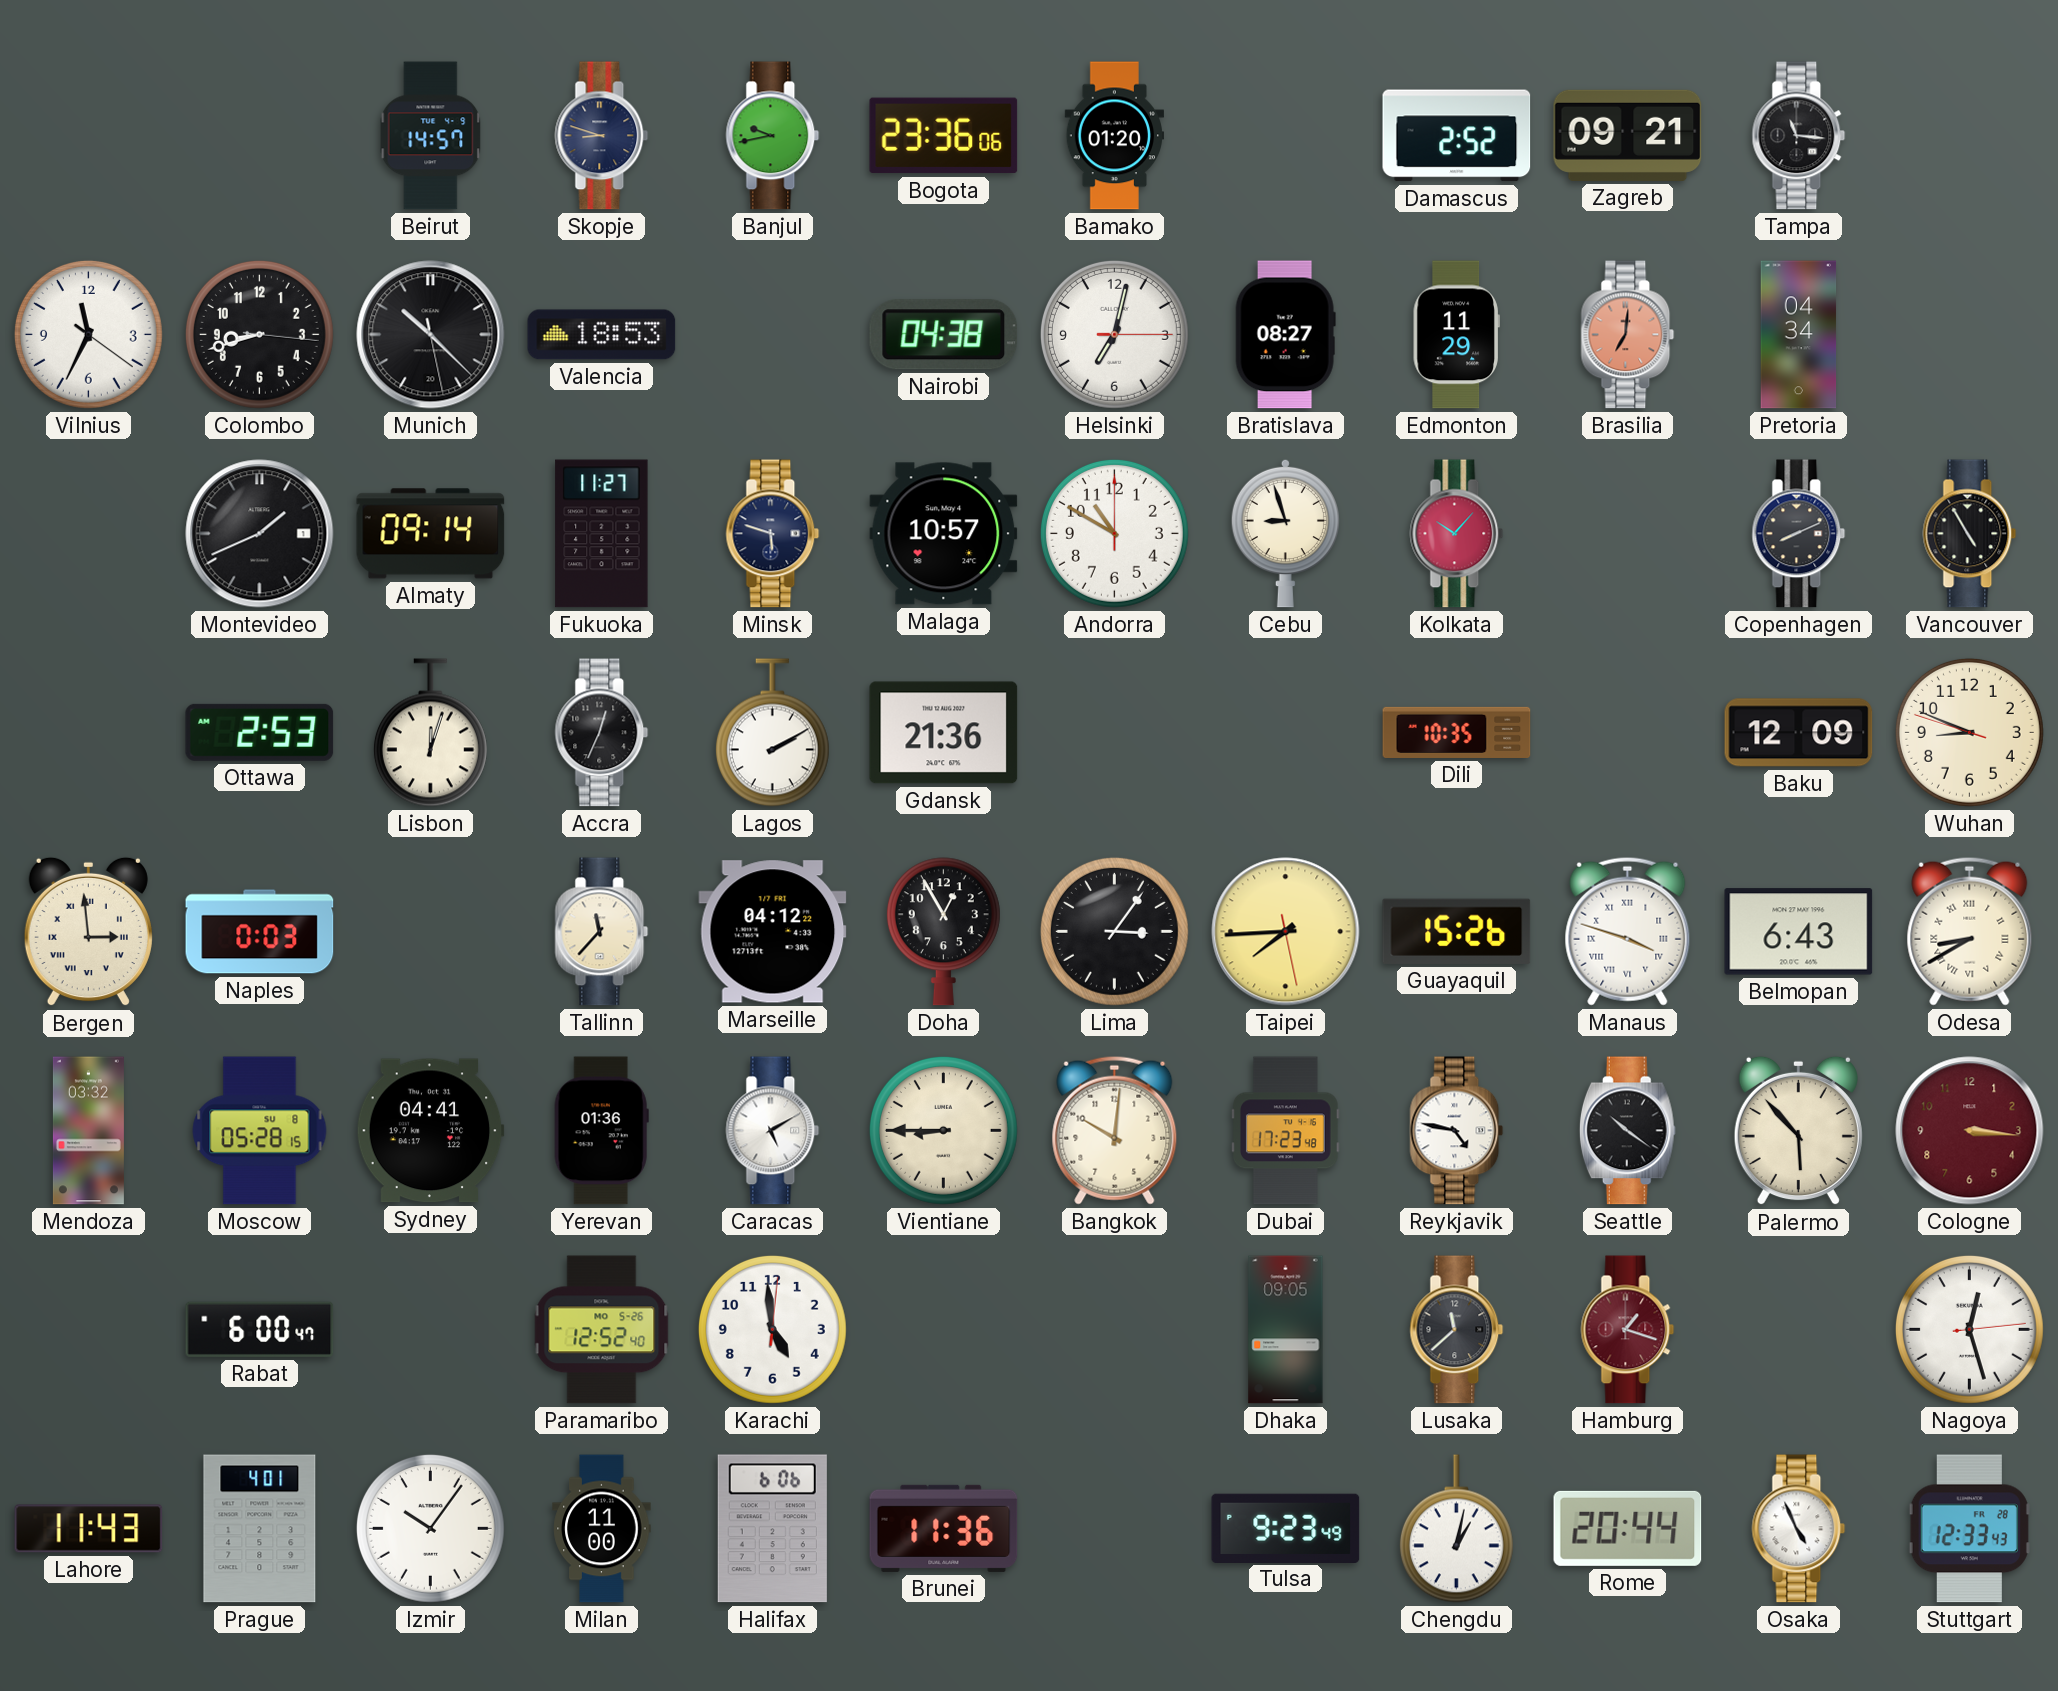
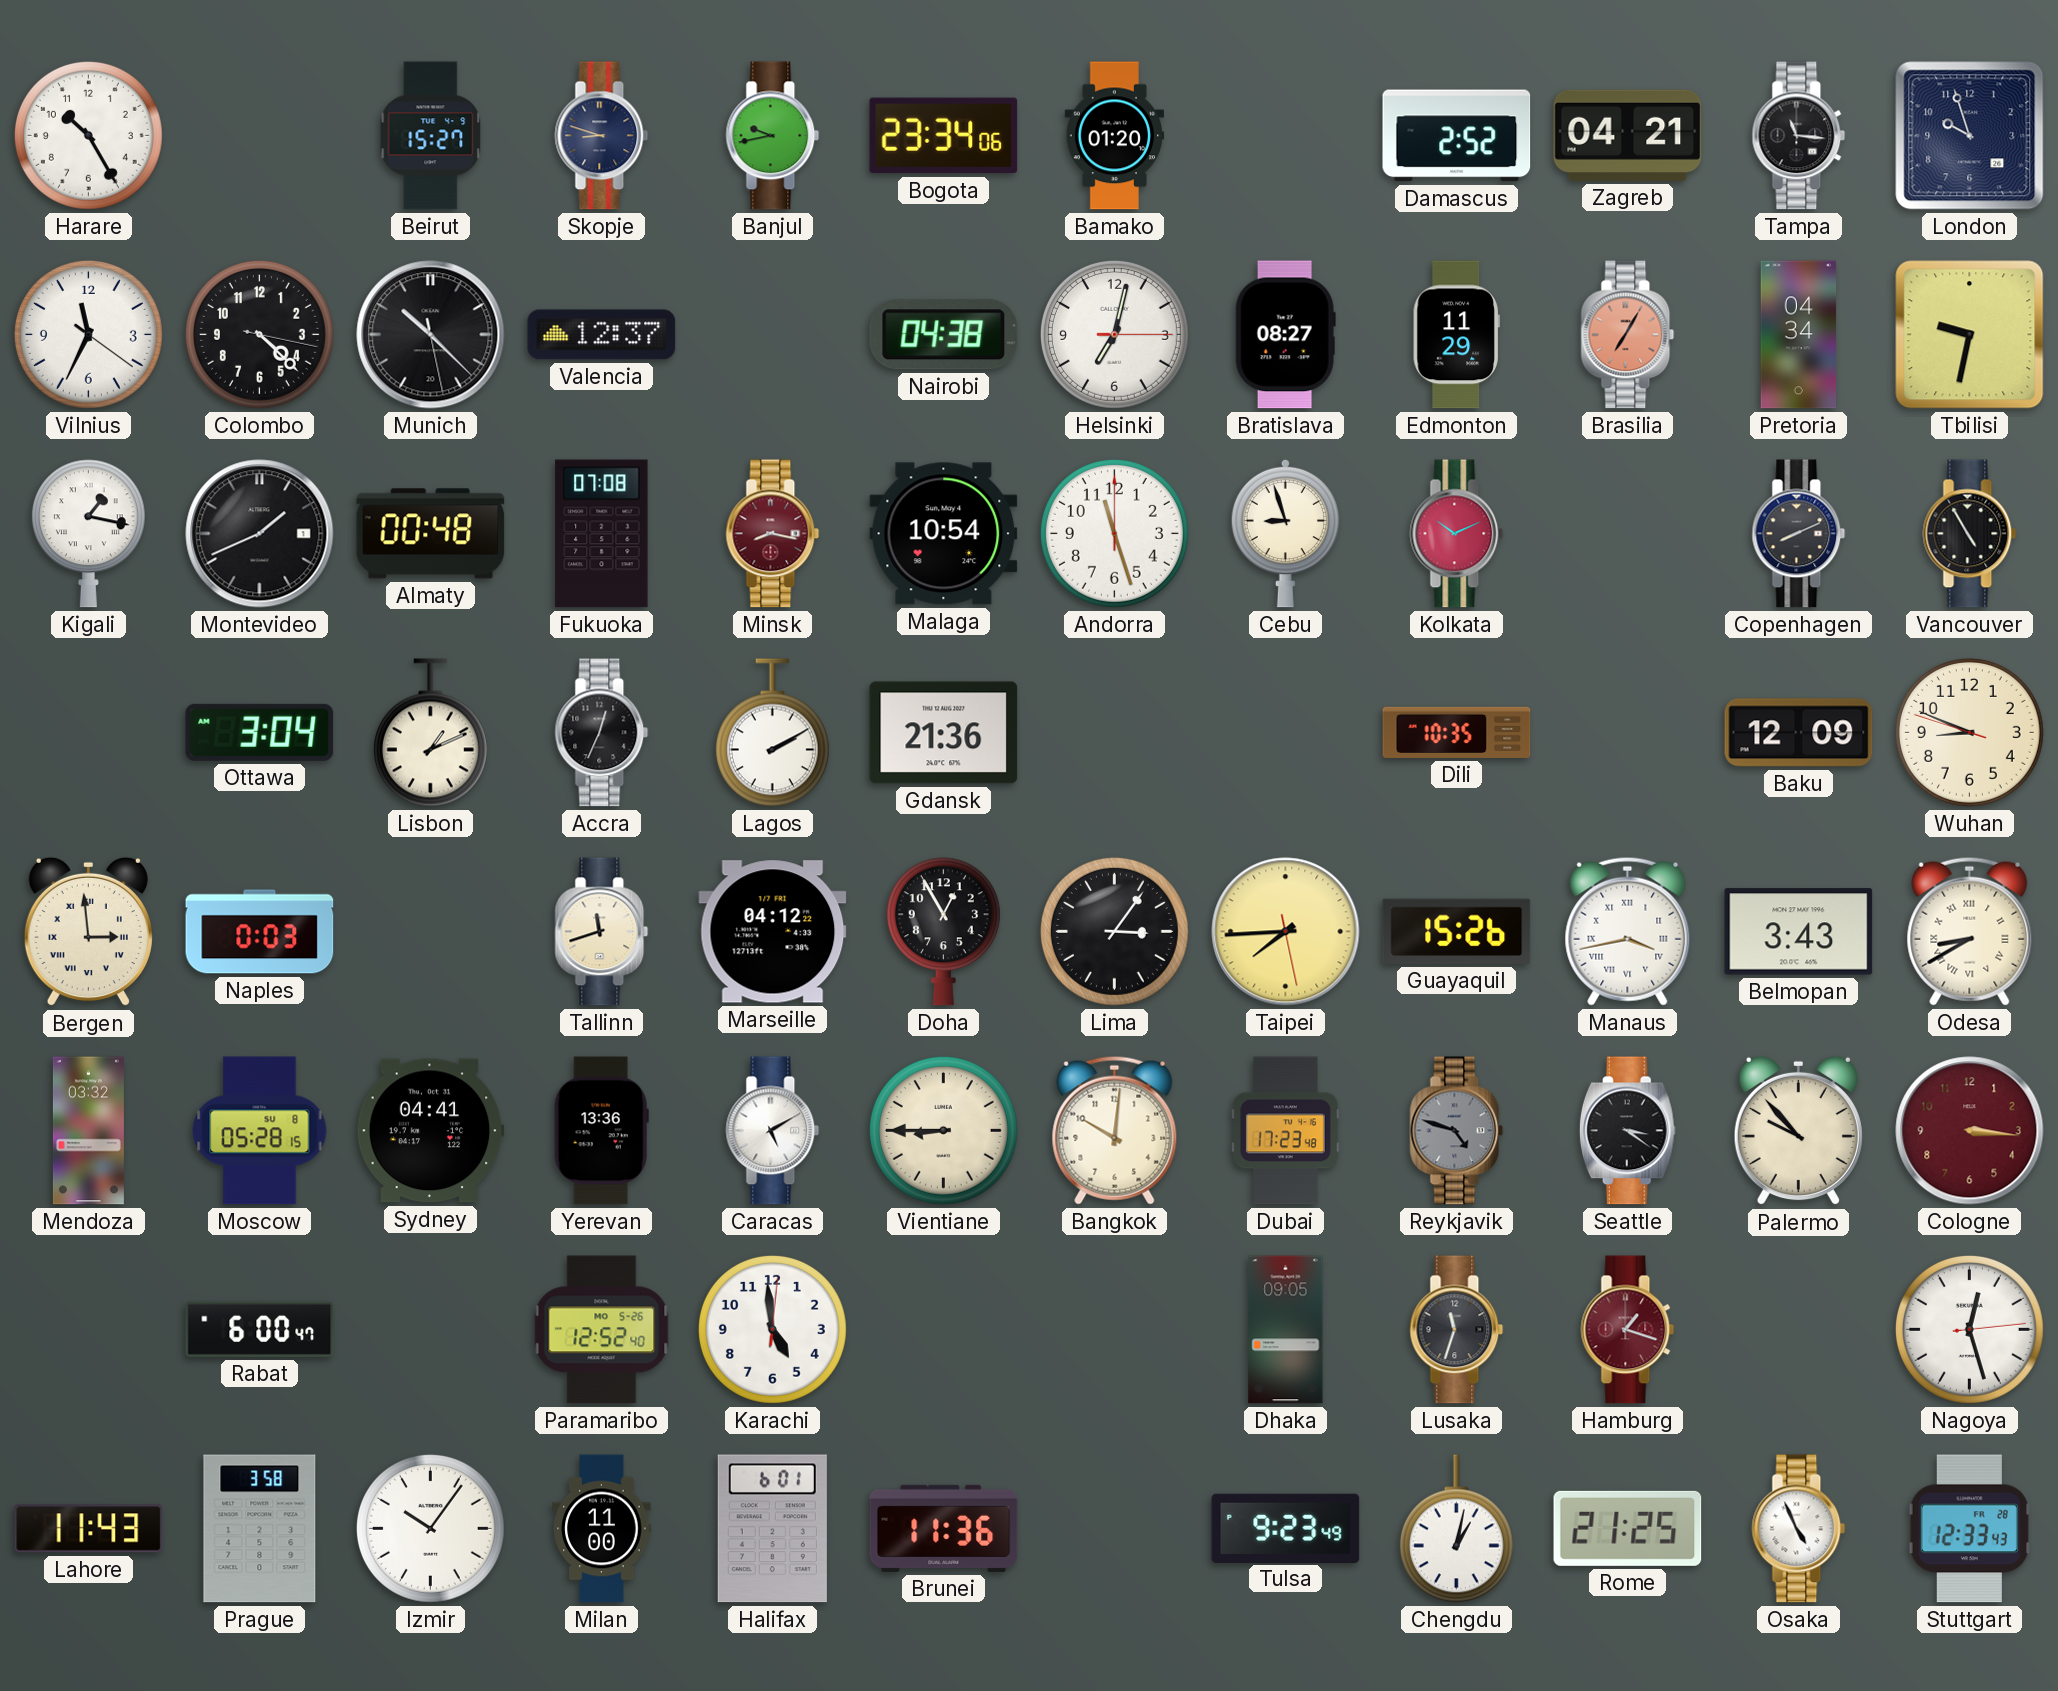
Harare: none -> 10:25 (88, 135)
Beirut: 14:57 -> 15:27 (431, 136)
Bogota: 23:36 -> 23:34 (944, 136)
Zagreb: 09:21 -> 04:21 (1628, 135)
London: none -> 9:57 (1970, 136)
Colombo: 8:42 -> 4:22 (259, 334)
Valencia: 18:53 -> 12:37 (602, 335)
Brasilia: 7:01 -> 7:05 (1628, 335)
Tbilisi: none -> 9:32 (1970, 335)
Kigali: none -> 1:17 (88, 534)
Almaty: 09:14 -> 00:48 (431, 534)
Fukuoka: 11:27 -> 07:08 (602, 534)
Minsk: 5:48 -> 8:17 (773, 534)
Minsk dial: navy -> burgundy (773, 534)
Malaga: 10:57 -> 10:54 (944, 534)
Andorra: 10:50 -> 11:27 (1114, 533)
Kolkata: 10:07 -> 10:11 (1457, 534)
Ottawa: 2:53 -> 3:04 (260, 732)
Lisbon: 12:03 -> 1:11 (430, 733)
Tallinn: 11:37 -> 11:42 (602, 932)
Manaus: 3:48 -> 3:43 (1628, 931)
Belmopan: 6:43 -> 3:43 (1799, 932)
Yerevan: 01:36 -> 13:36 (601, 1131)
Reykjavik: 4:47 -> 4:48 (1457, 1131)
Reykjavik dial: white -> grey (1457, 1131)
Seattle: 10:21 -> 3:21 (1627, 1131)
Palermo: 5:53 -> 9:53 (1798, 1131)
Lusaka: 11:38 -> 11:33 (1457, 1330)
Prague: 4:01 -> 3:58 (260, 1529)
Halifax: 6:06 -> 6:01 (772, 1529)
Rome: 20:44 -> 21:25 (1628, 1528)
